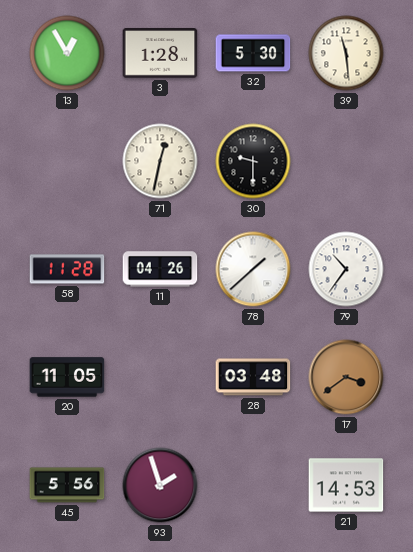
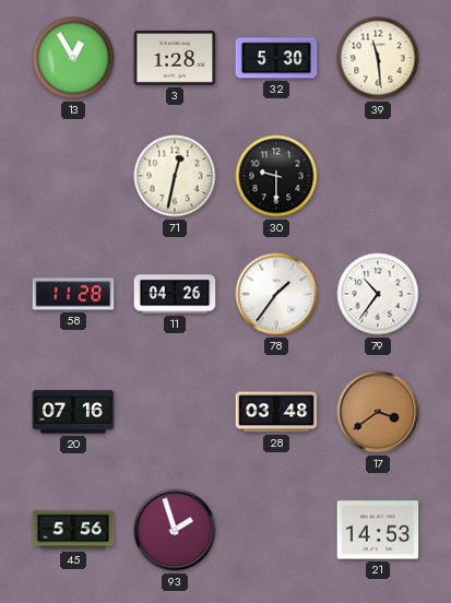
78: 1:38 -> 1:36 (276, 294)
20: 11:05 -> 07:16 (73, 412)
